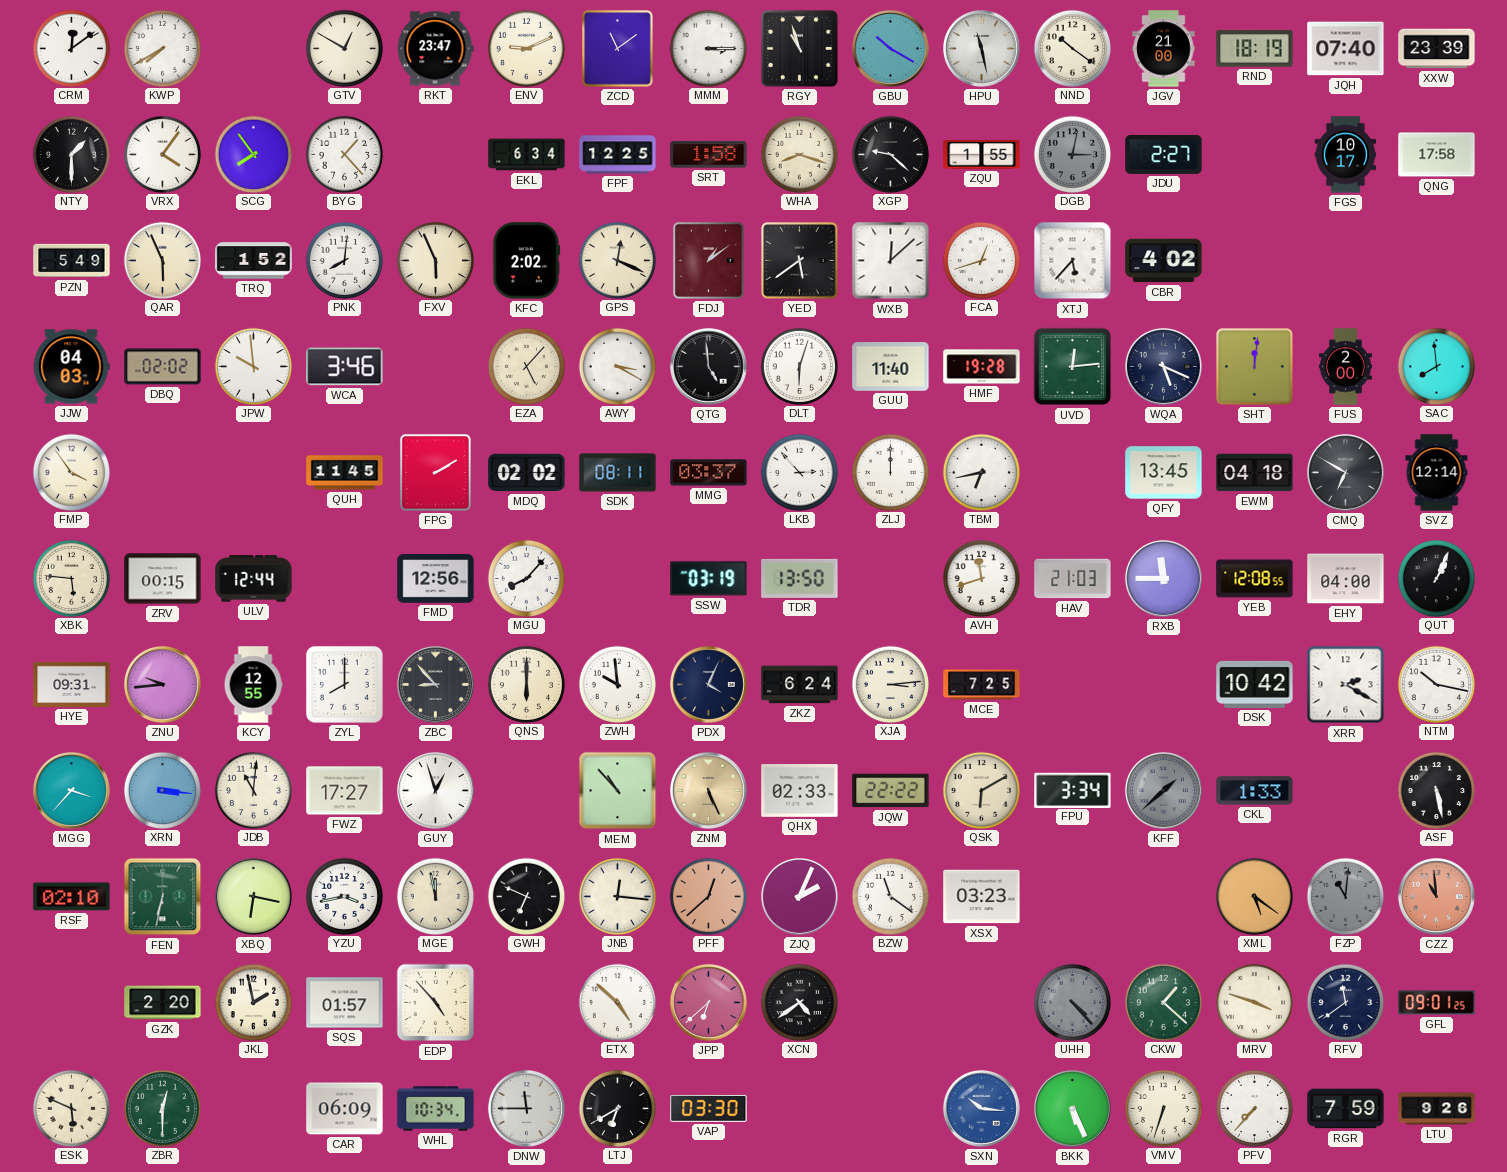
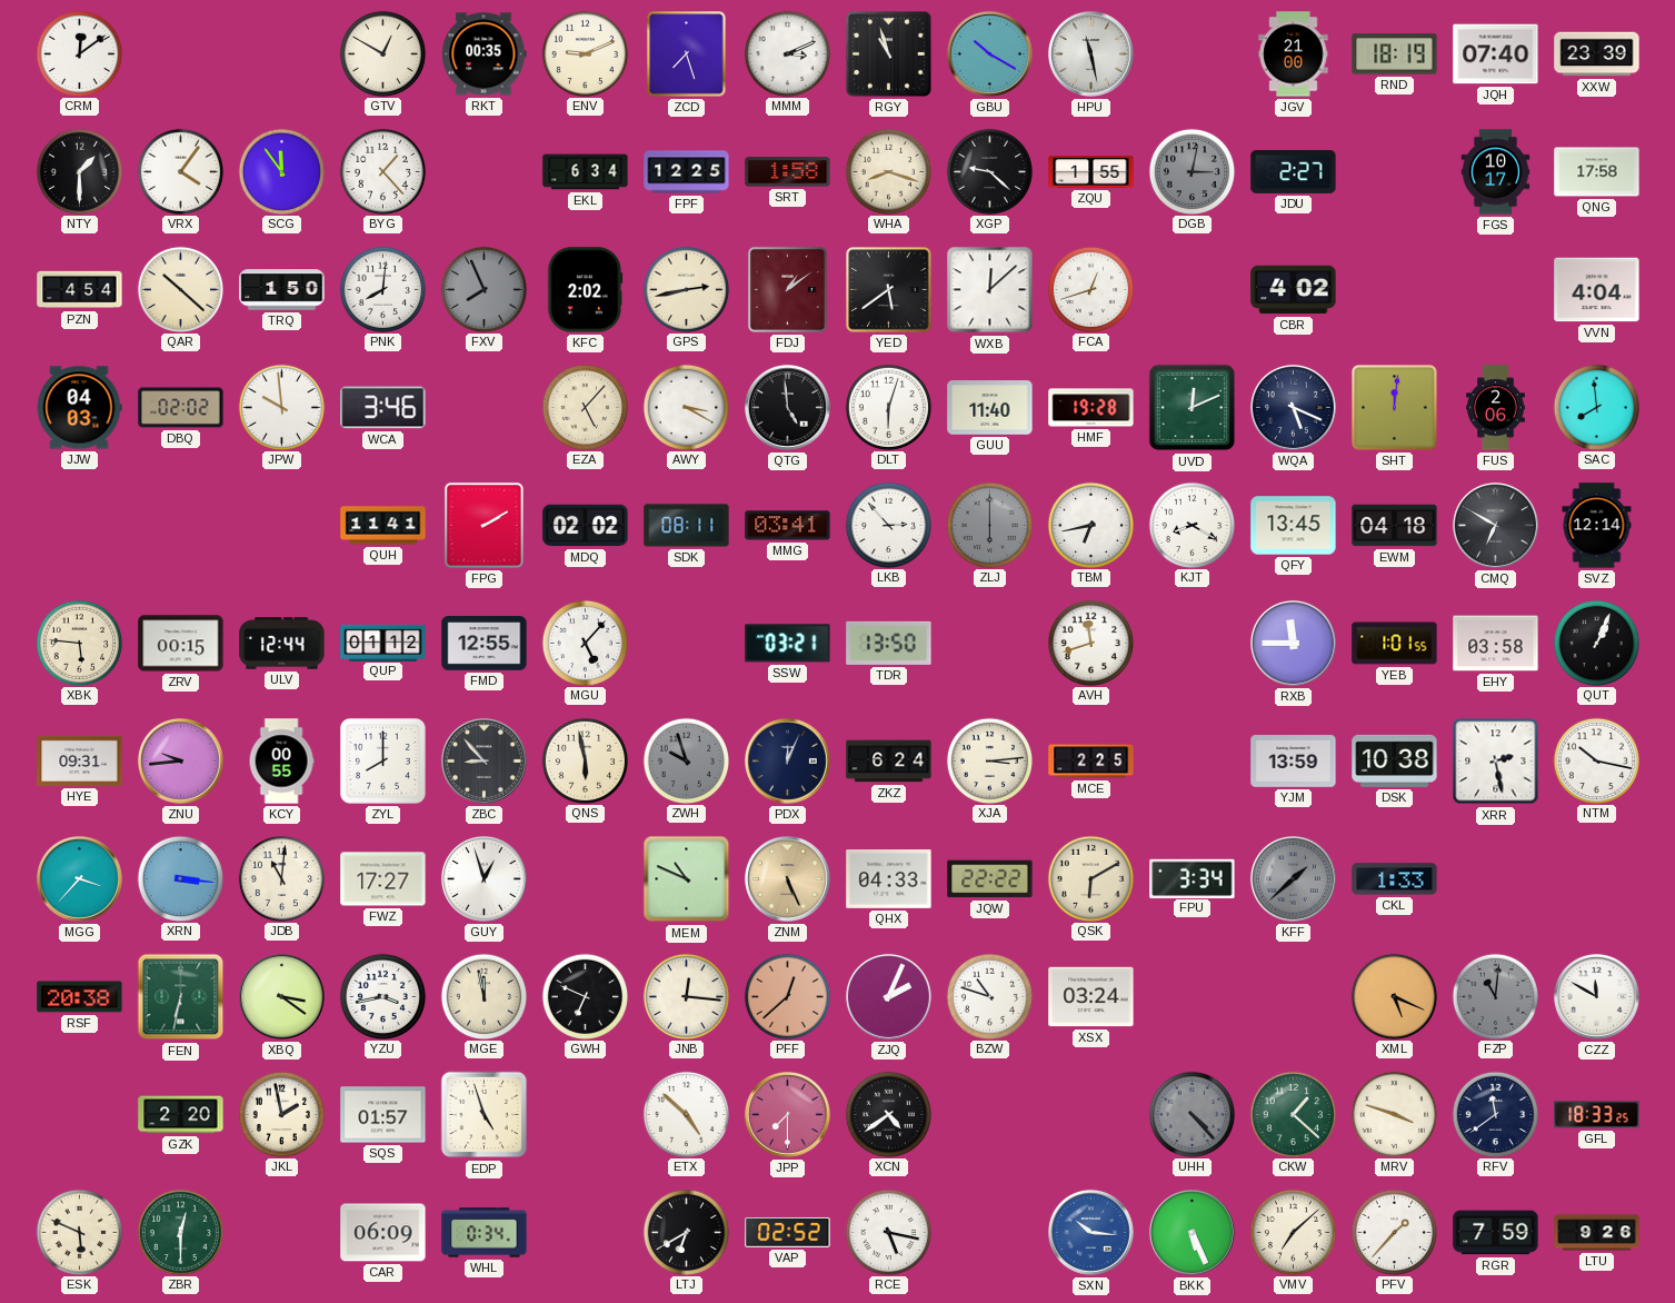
KWP: 7:40 -> none (162, 48)
RKT: 23:47 -> 00:35 (485, 54)
ZCD: 11:09 -> 7:27 (687, 54)
MMM: 3:15 -> 3:11 (787, 53)
NND: 10:21 -> none (1072, 48)
SCG: 7:54 -> 11:54 (281, 171)
PZN: 5:49 -> 4:54 (80, 290)
QAR: 5:56 -> 10:22 (180, 289)
TRQ: 1:52 -> 1:50 (282, 290)
FXV: 5:56 -> 7:56 (483, 289)
FXV dial: cream -> grey (483, 289)
GPS: 12:19 -> 2:43 (686, 289)
XTJ: 5:37 -> none (1073, 261)
VVN: none -> 4:04 (1597, 290)
UVD: 12:14 -> 12:11 (1193, 408)
FUS: 2:00 -> 2:06 (1496, 408)
FMP: 3:54 -> none (71, 472)
QUH: 11:45 -> 11:41 (383, 526)
MMG: 03:37 -> 03:41 (788, 526)
ZLJ: 12:00 -> 6:00 (989, 525)
ZLJ dial: white -> grey (989, 525)
KJT: none -> 8:20 (1192, 525)
QUP: none -> 01:12 (383, 643)
FMD: 12:56 -> 12:55 (485, 644)
MGU: 8:07 -> 5:07 (585, 643)
SSW: 03:19 -> 03:21 (788, 644)
HAV: 21:03 -> none (1073, 579)
YEB: 12:08 -> 1:01 (1395, 644)
EHY: 04:00 -> 03:58 (1496, 644)
KCY: 12:55 -> 00:55 (281, 762)
QNS: 6:00 -> 5:58 (585, 760)
ZWH: 9:59 -> 9:57 (686, 760)
ZWH dial: white -> grey (686, 760)
PDX: 4:04 -> 12:04 (787, 760)
MCE: 7:25 -> 2:25 (1091, 762)
YJM: none -> 13:59 (1294, 762)
DSK: 10:42 -> 10:38 (1395, 760)
XRR: 2:20 -> 2:28 (1496, 762)
MEM: 10:53 -> 10:49 (687, 879)
QHX: 02:33 -> 04:33 (889, 879)
ASF: 5:28 -> none (1436, 790)
RSF: 02:10 -> 20:38 (80, 997)
XBQ: 6:17 -> 3:21 (281, 996)
BZW: 11:21 -> 10:48 (989, 996)
XSX: 03:23 -> 03:24 (1091, 997)
XML: 5:21 -> 5:19 (1394, 996)
CZZ: 10:59 -> 11:50 (1596, 996)
CZZ dial: salmon -> white (1596, 996)
EDP: 4:53 -> 4:57 (485, 1115)
JPP: 6:38 -> 7:30 (787, 1114)
GFL: 09:01 -> 18:33 (1597, 1115)
WHL: 10:34 -> 0:34 (485, 1233)
DNW: 11:45 -> none (526, 1108)
VAP: 03:30 -> 02:52 (788, 1232)
RCE: none -> 5:17 (888, 1232)
VMV: 6:33 -> 7:08 (1293, 1232)
PFV: 7:37 -> 1:37 (1394, 1232)
